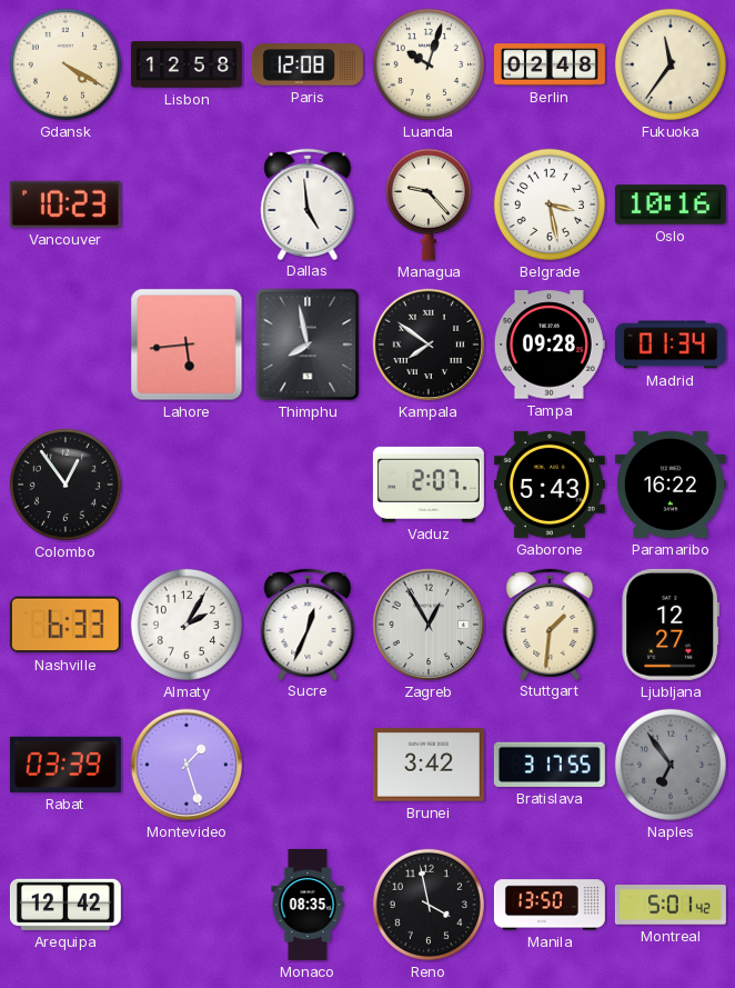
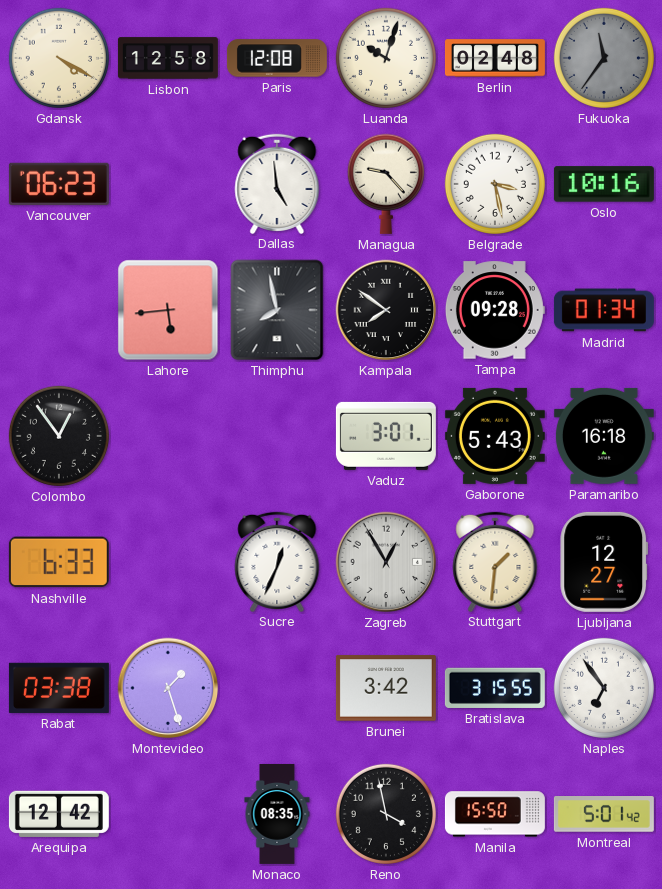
Fukuoka dial: cream -> grey (604, 58)
Vancouver: 10:23 -> 06:23 (59, 184)
Vaduz: 2:07 -> 3:01 (386, 436)
Paramaribo: 16:22 -> 16:18 (604, 436)
Almaty: 2:05 -> none (187, 625)
Rabat: 03:39 -> 03:38 (59, 688)
Bratislava: 3:17 -> 3:15 (495, 688)
Naples dial: grey -> white (604, 688)
Manila: 13:50 -> 15:50 (495, 814)
